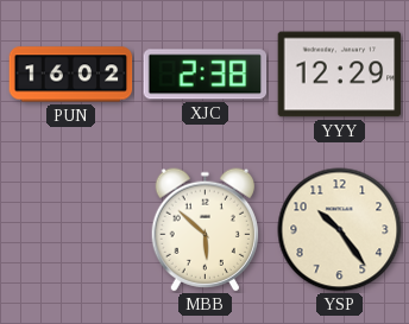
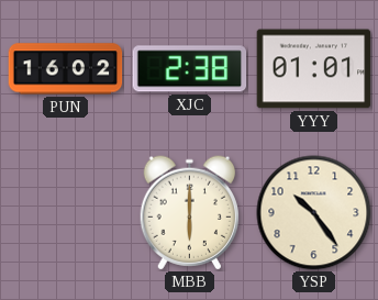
YYY: 12:29 -> 01:01 (314, 69)
MBB: 5:52 -> 6:00 (189, 213)
